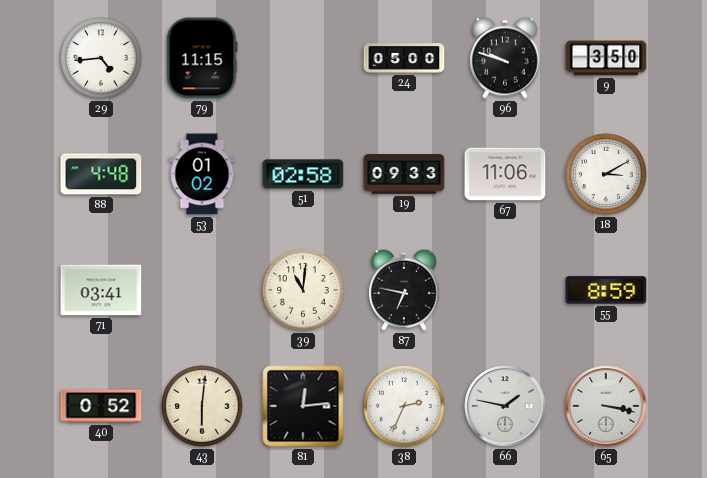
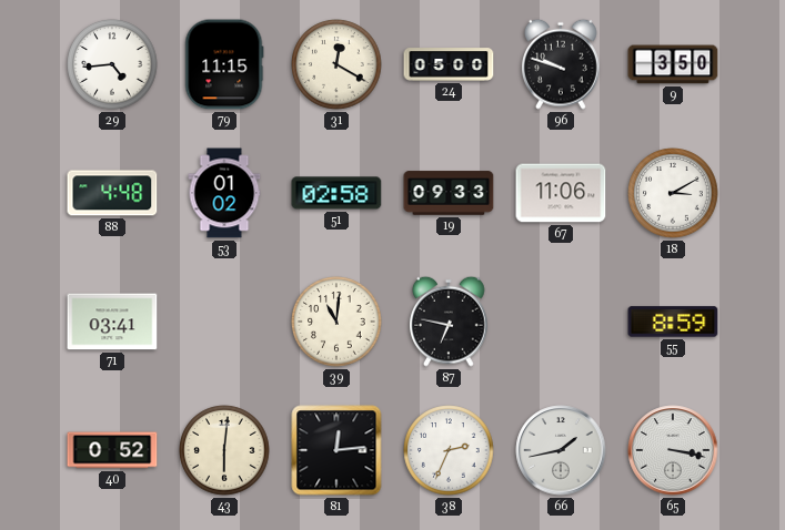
31: none -> 12:20 (336, 64)
66: 1:47 -> 1:43 (561, 450)
